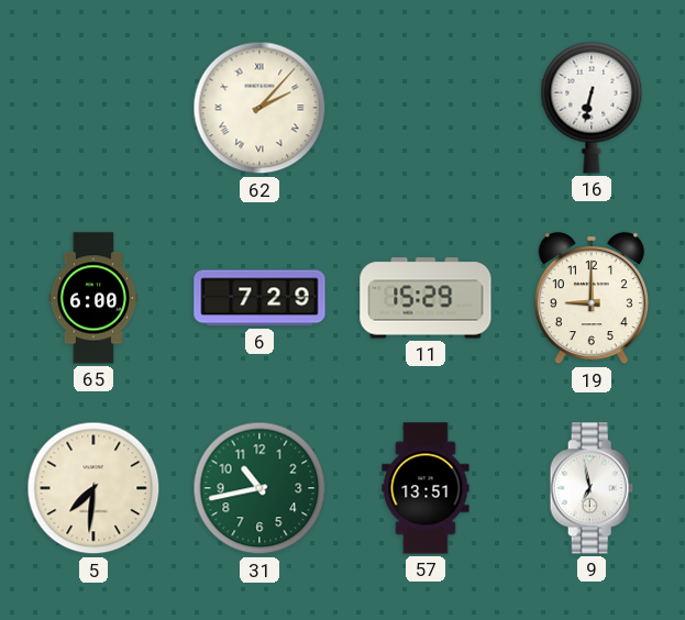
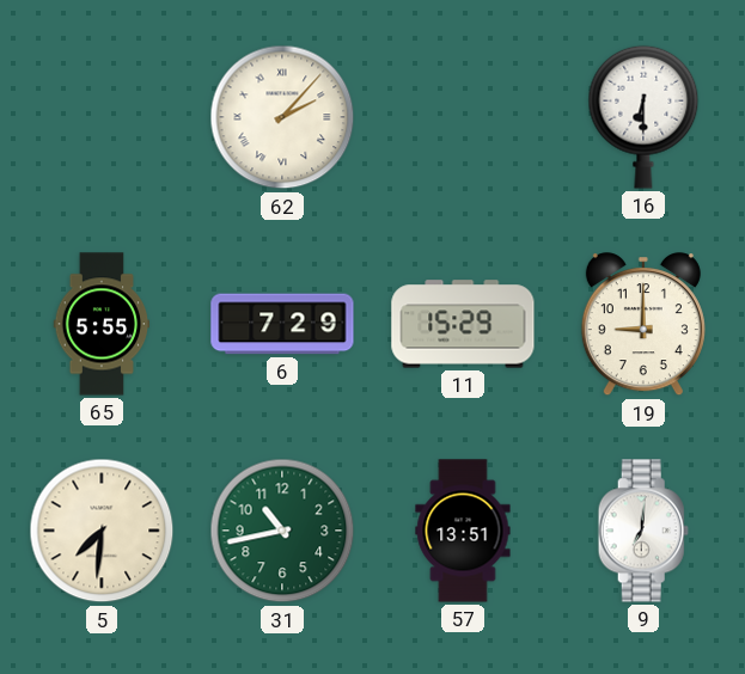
16: 6:32 -> 6:30 (643, 117)
65: 6:00 -> 5:55 (102, 324)
9: 6:58 -> 7:01 (643, 531)
